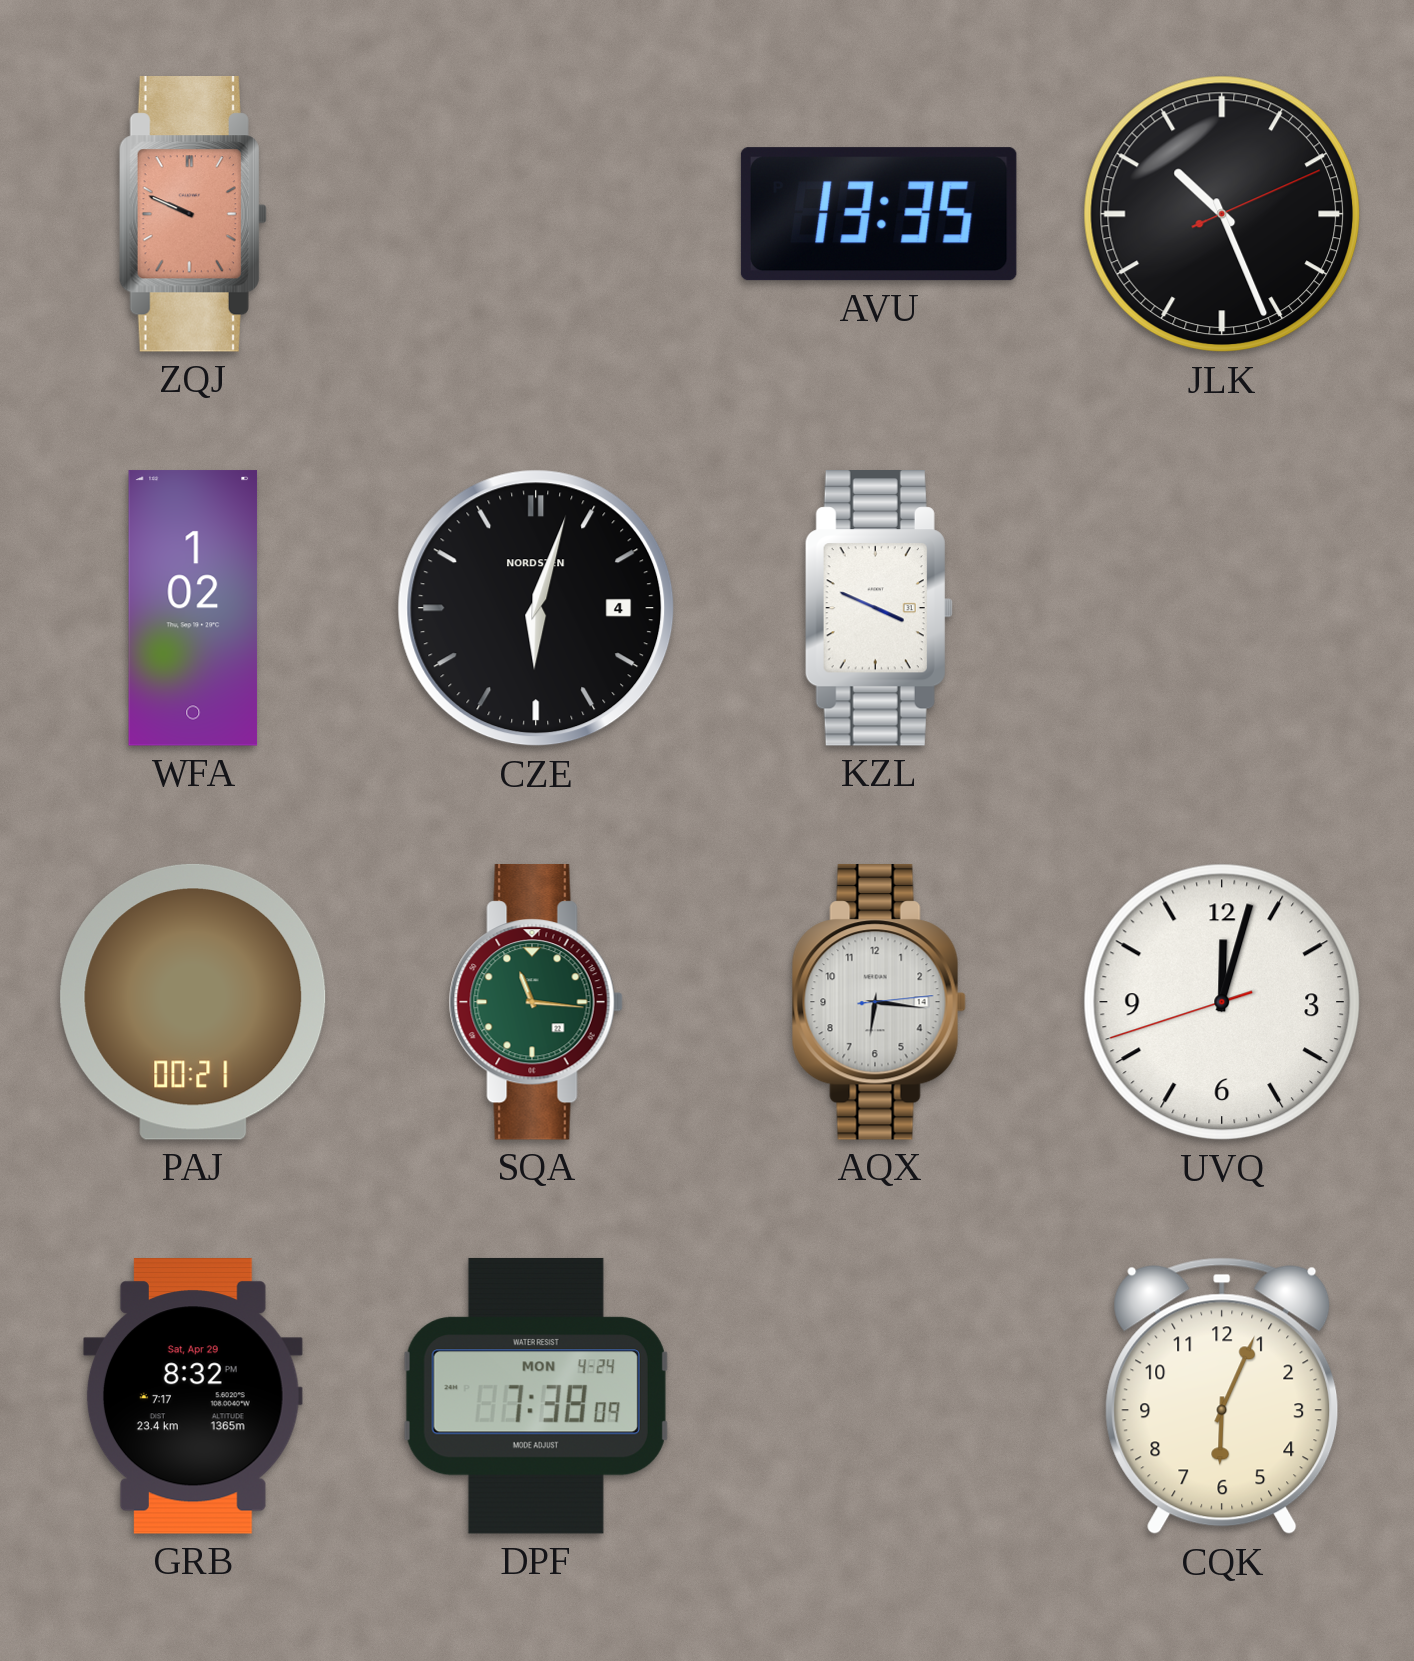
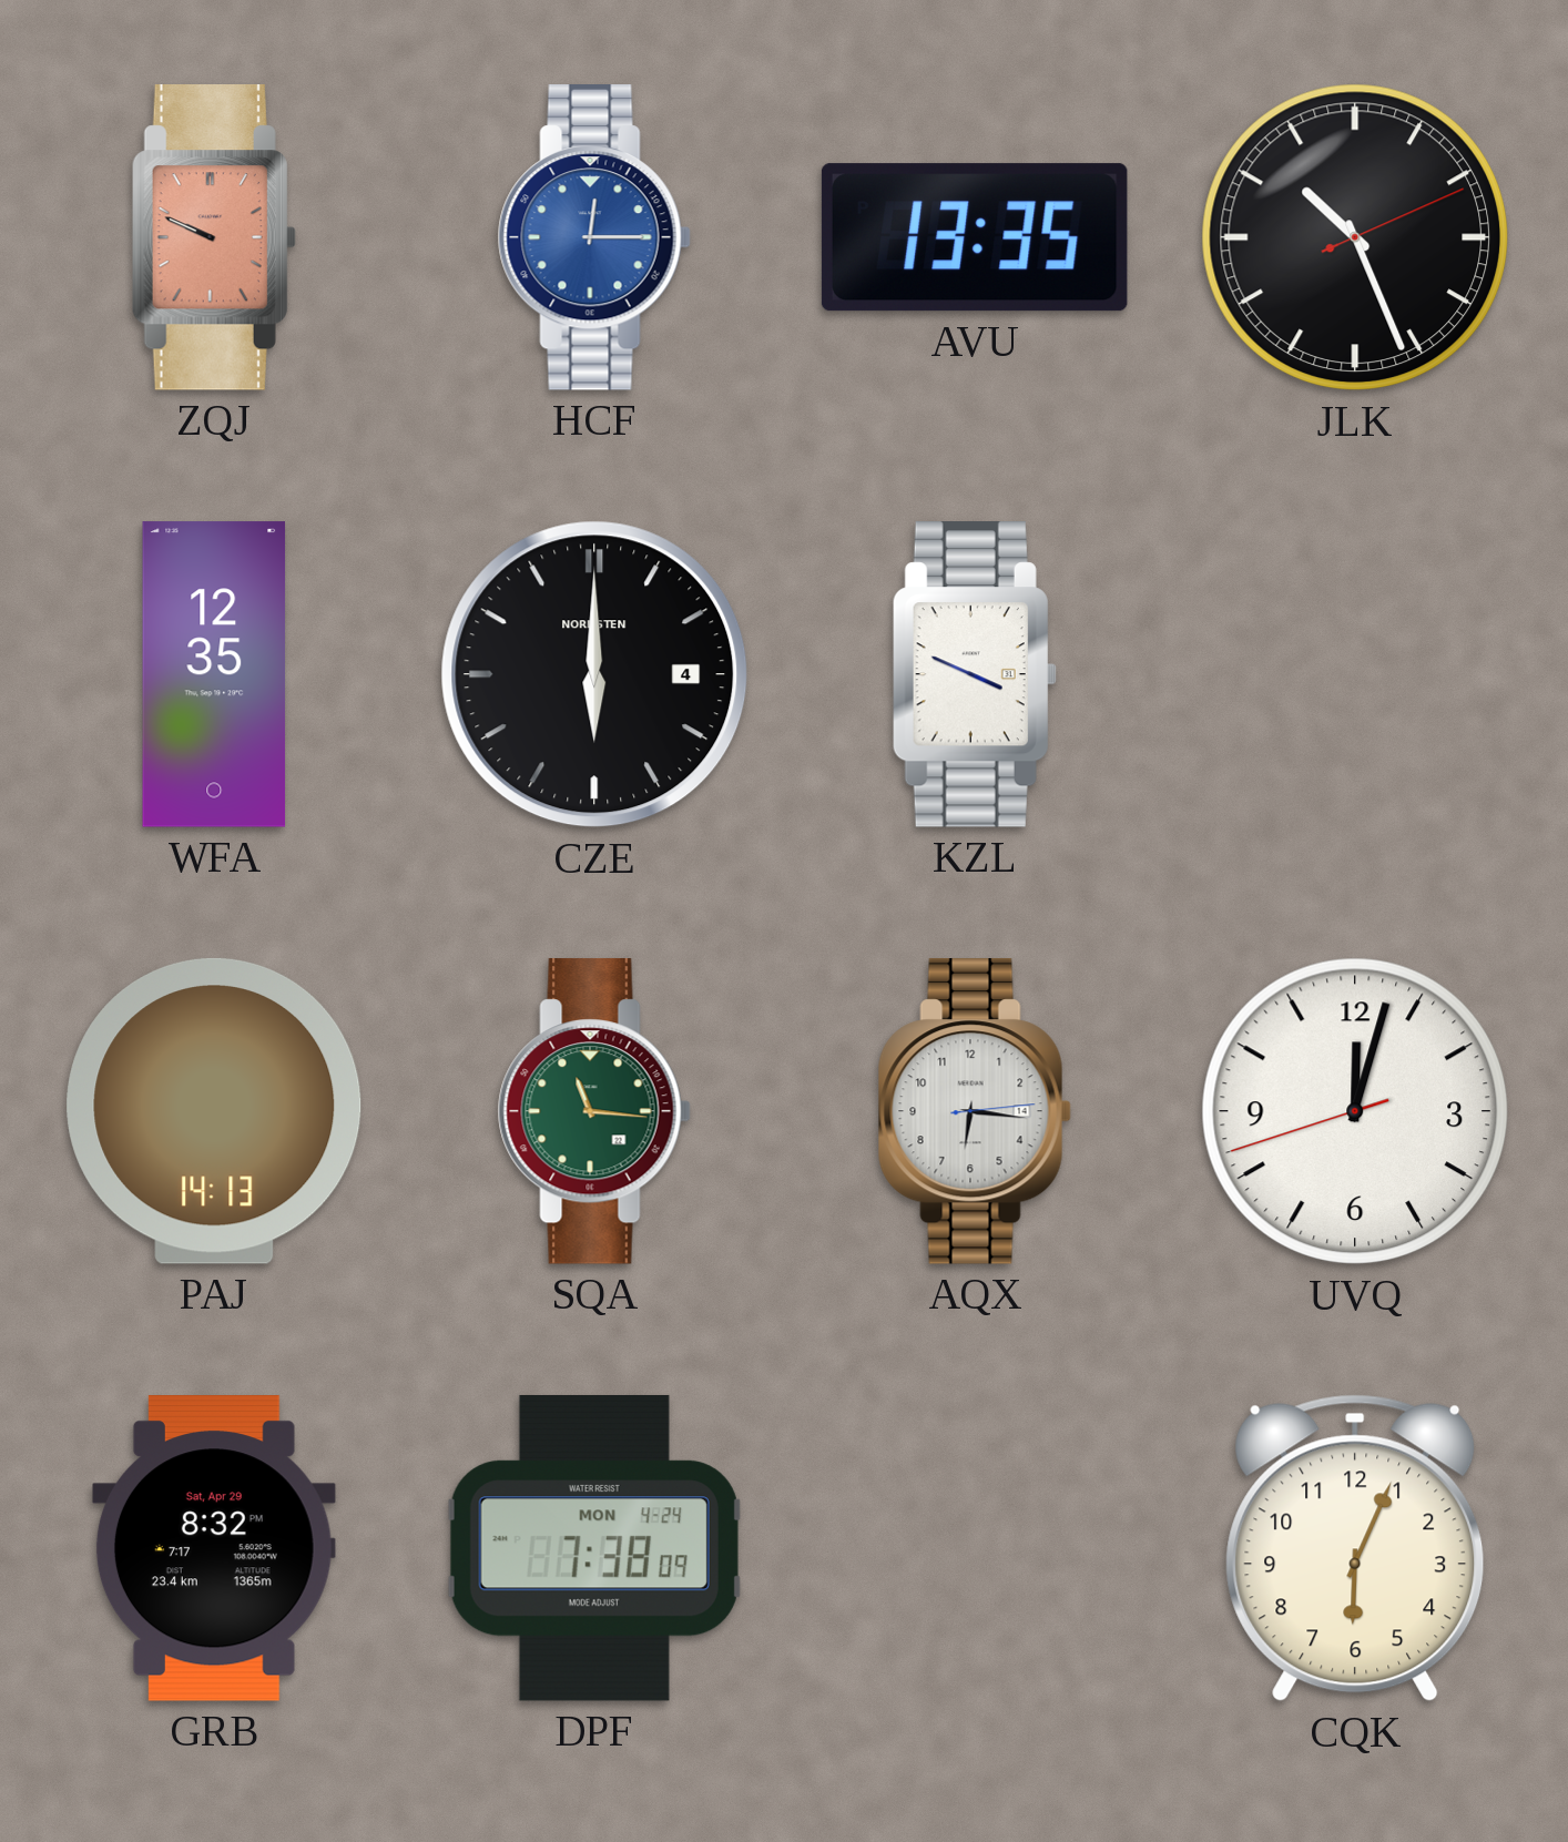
HCF: none -> 12:15 (594, 238)
WFA: 1:02 -> 12:35 (214, 674)
CZE: 6:03 -> 6:00 (594, 674)
PAJ: 00:21 -> 14:13 (214, 1111)
